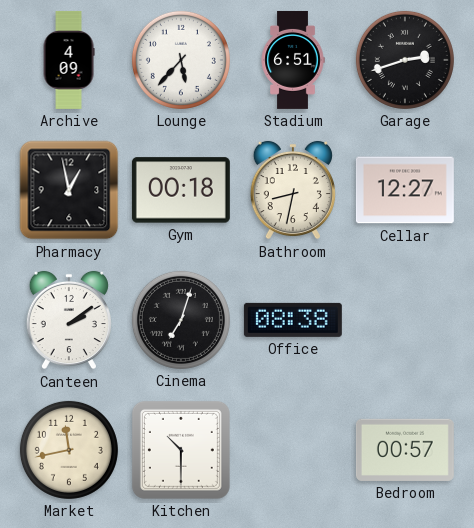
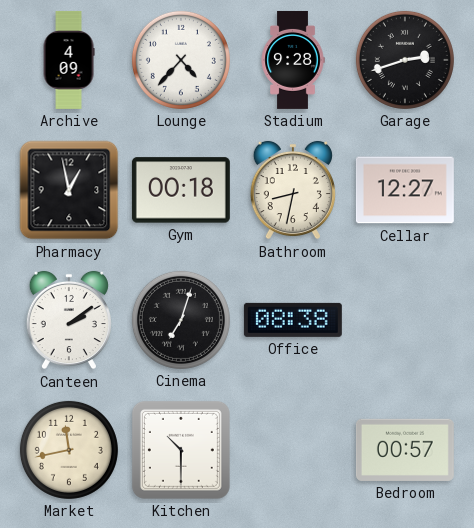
Lounge: 5:37 -> 4:37 (181, 60)
Stadium: 6:51 -> 9:28 (293, 60)
